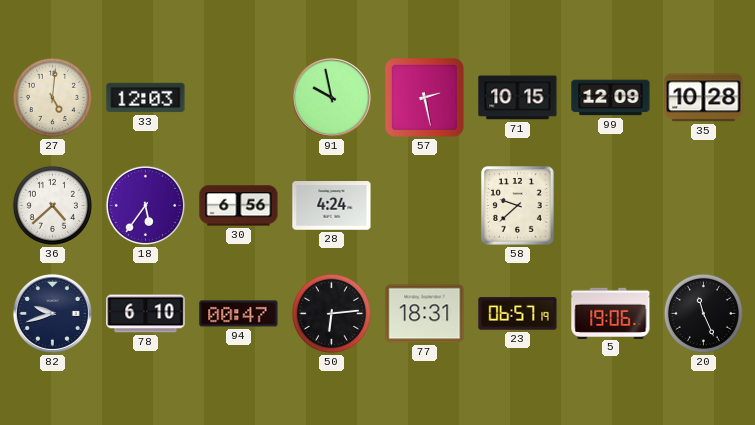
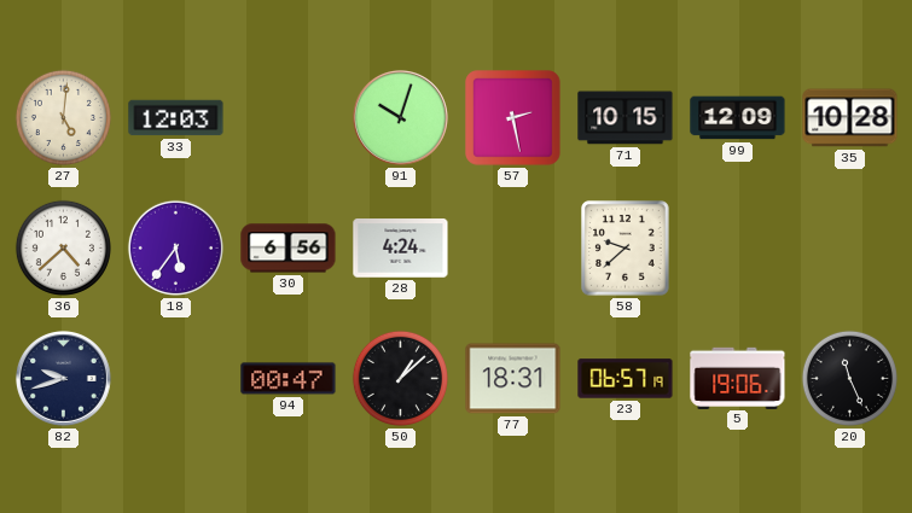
91: 9:58 -> 10:03 (400, 117)
78: 6:10 -> none (146, 314)
50: 6:14 -> 1:08 (400, 378)
